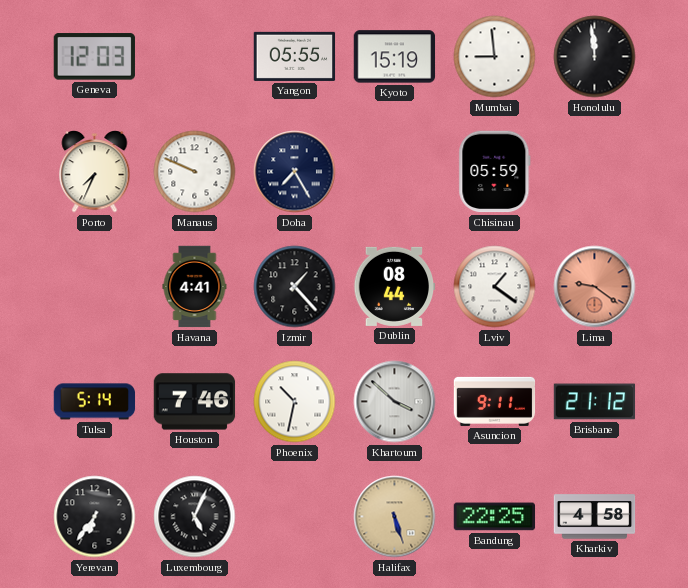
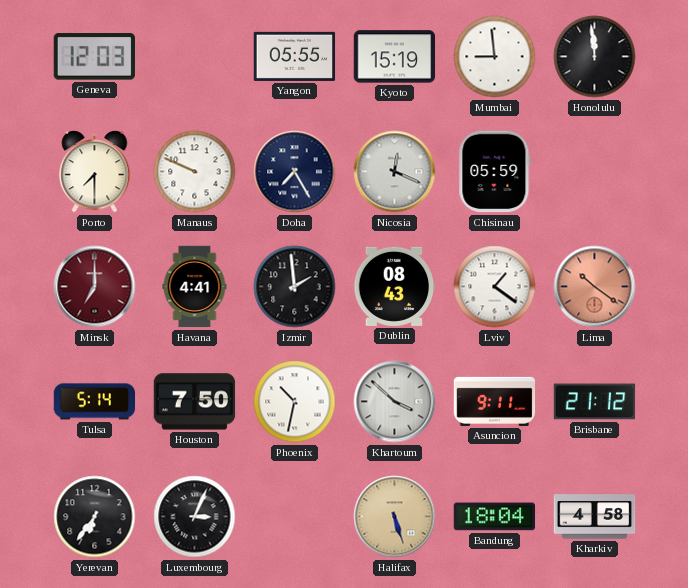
Porto: 7:34 -> 7:30 (95, 172)
Nicosia: none -> 12:19 (395, 172)
Minsk: none -> 7:00 (95, 287)
Izmir: 1:23 -> 1:59 (295, 287)
Dublin: 08:44 -> 08:43 (395, 286)
Lima: 9:21 -> 10:21 (595, 287)
Houston: 7:46 -> 7:50 (195, 402)
Luxembourg: 5:04 -> 3:04 (195, 517)
Bandung: 22:25 -> 18:04 (495, 517)
